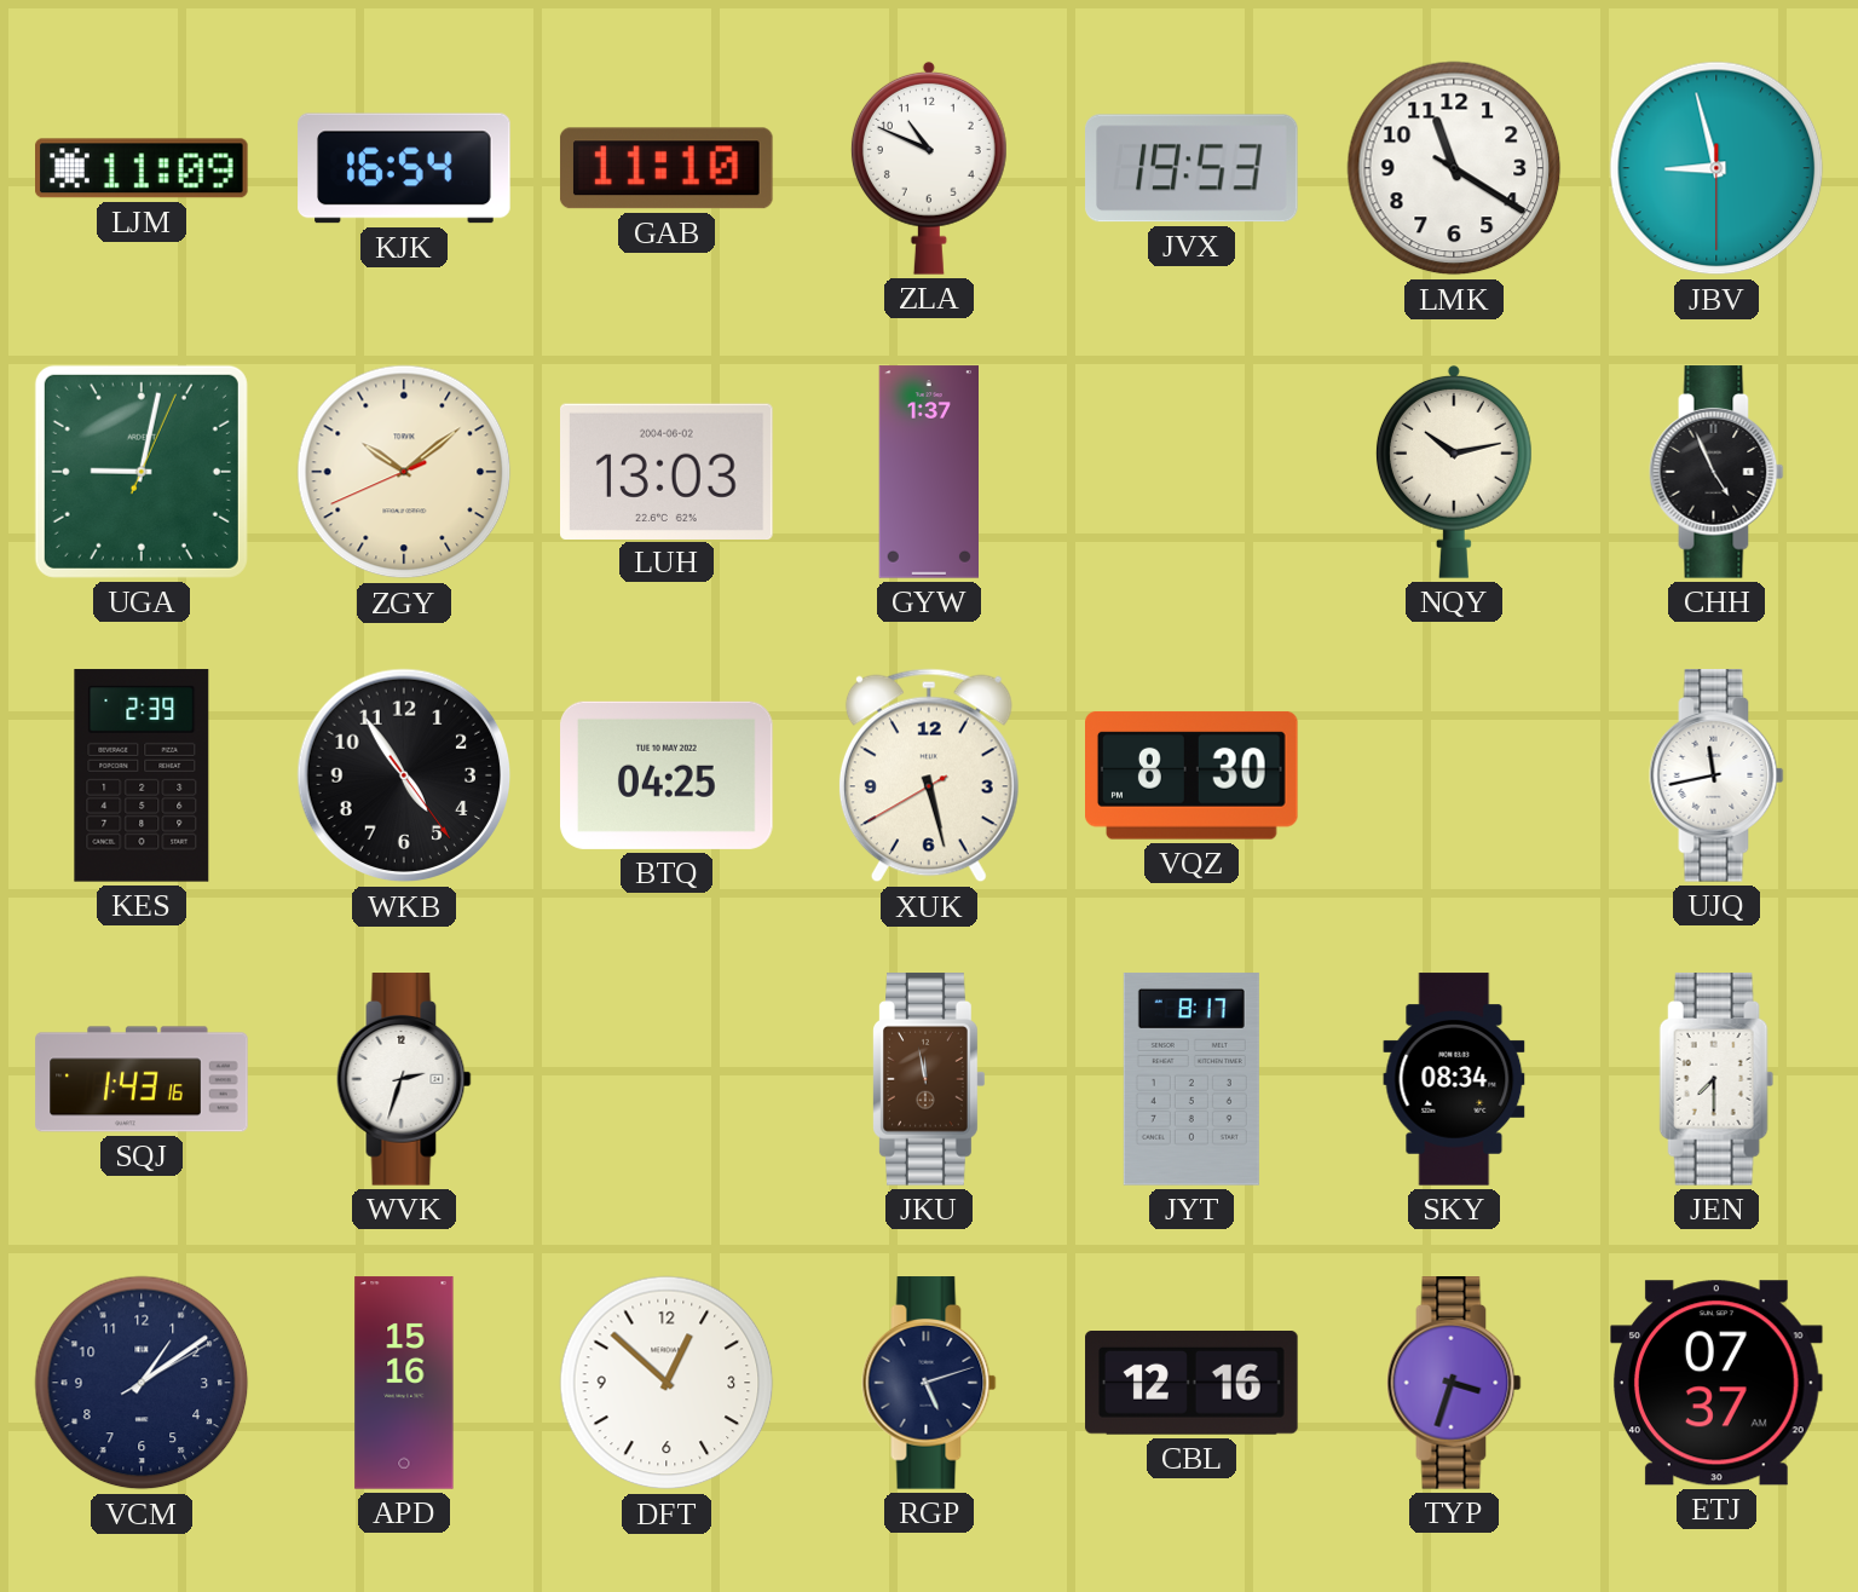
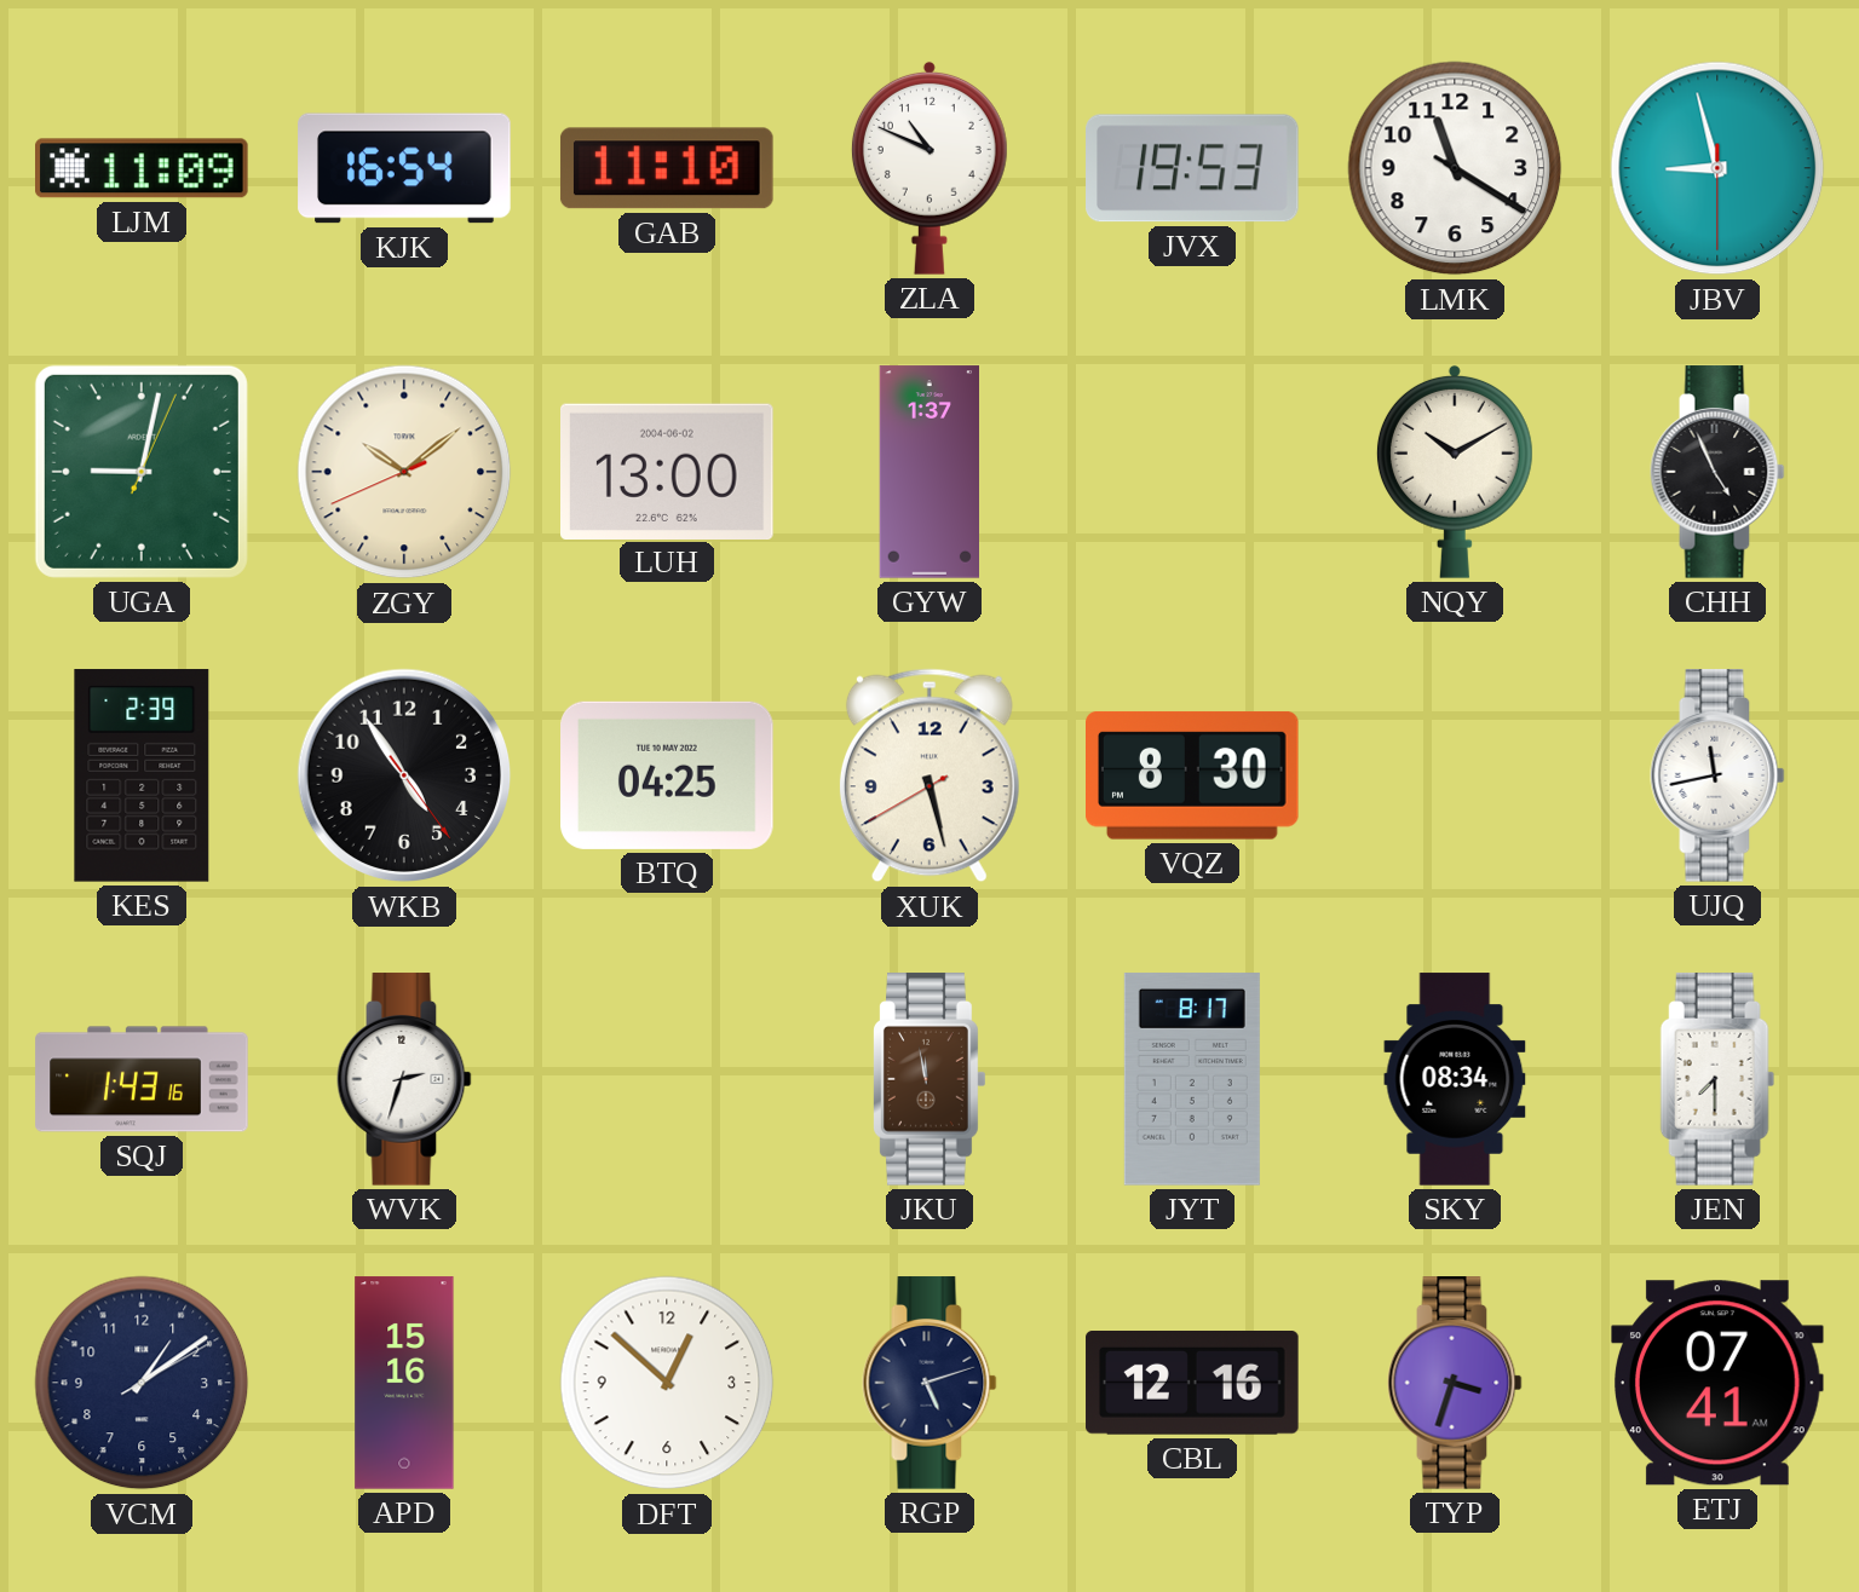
LUH: 13:03 -> 13:00 (668, 471)
NQY: 10:13 -> 10:10 (1455, 472)
ETJ: 07:37 -> 07:41 (1719, 1383)
